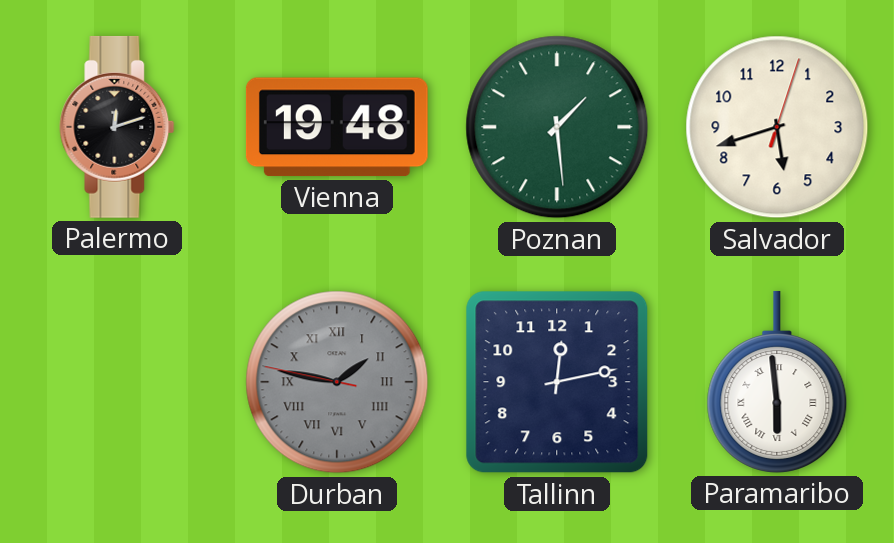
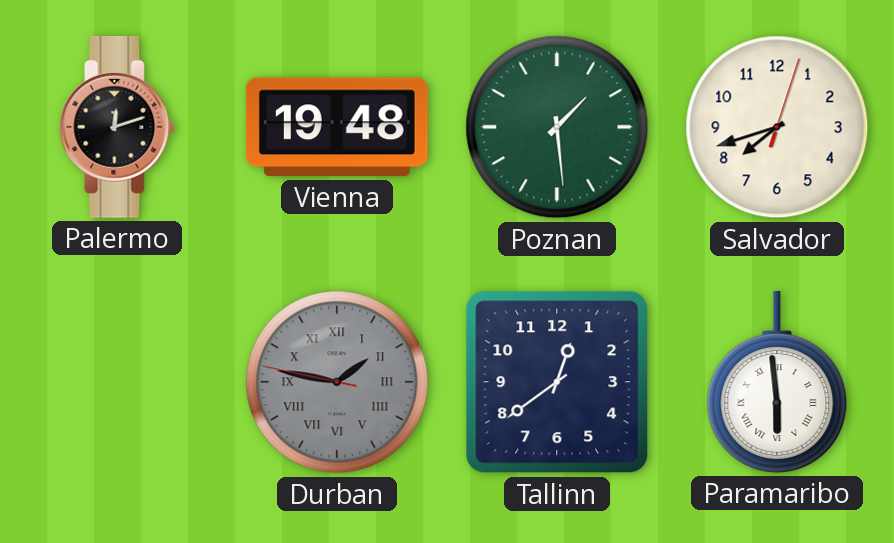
Salvador: 5:42 -> 7:42 (777, 127)
Tallinn: 12:13 -> 12:39 (557, 382)
